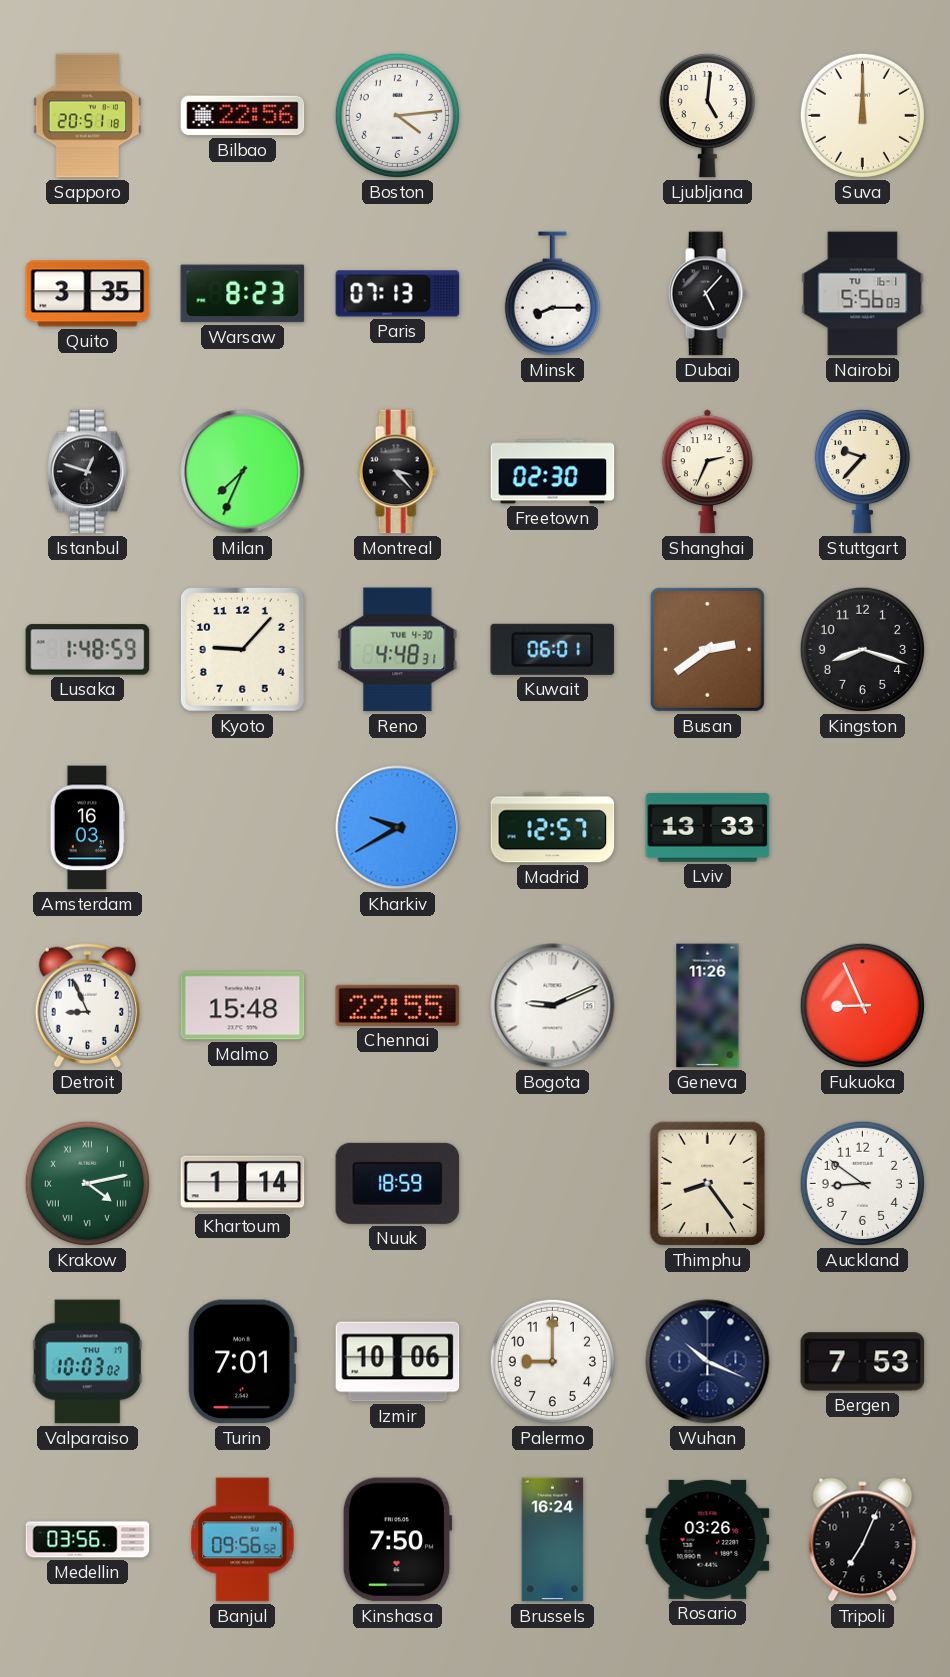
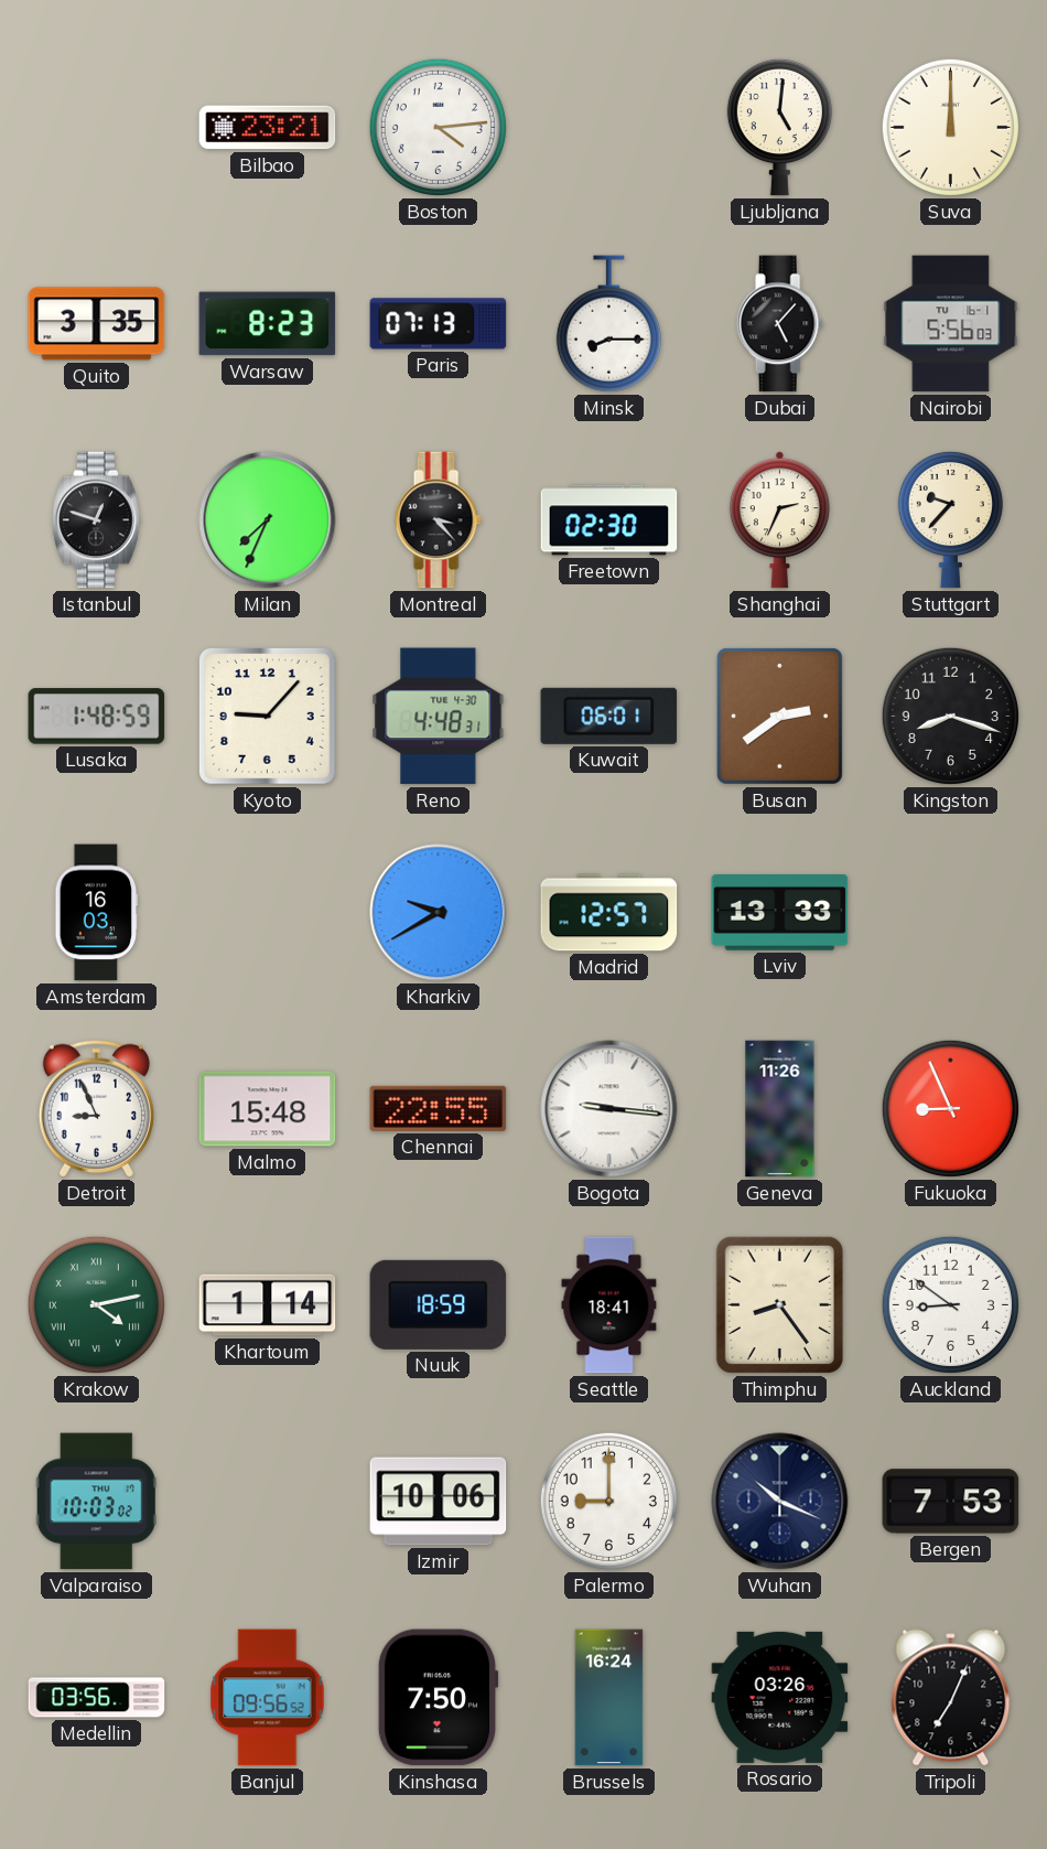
Sapporo: 20:51 -> none (88, 116)
Bilbao: 22:56 -> 23:21 (268, 128)
Bogota: 9:11 -> 9:16 (609, 1109)
Seattle: none -> 18:41 (609, 1305)
Turin: 7:01 -> none (242, 1362)
